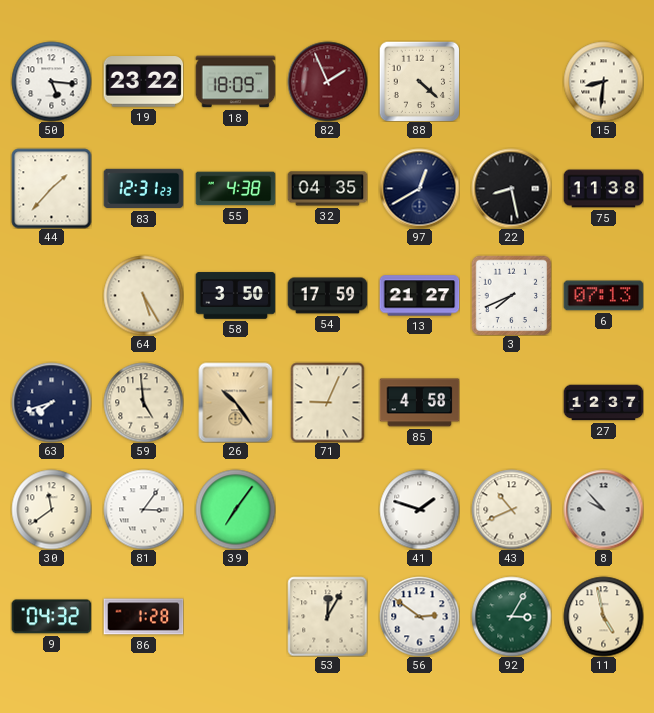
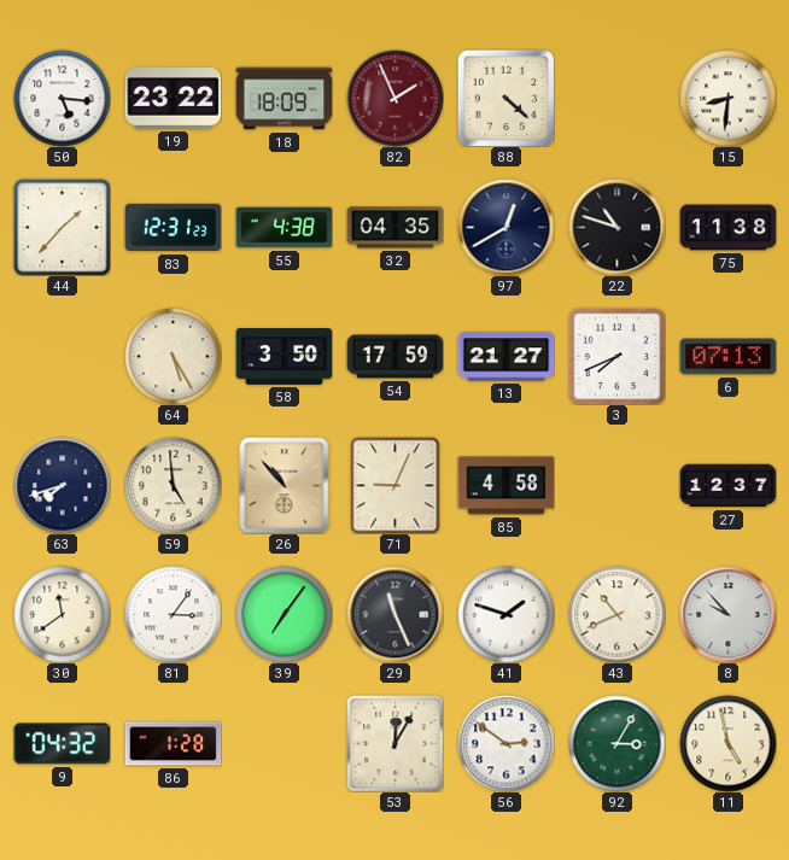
22: 8:28 -> 10:48 (616, 227)
26: 10:24 -> 10:53 (285, 485)
29: none -> 11:26 (394, 614)
